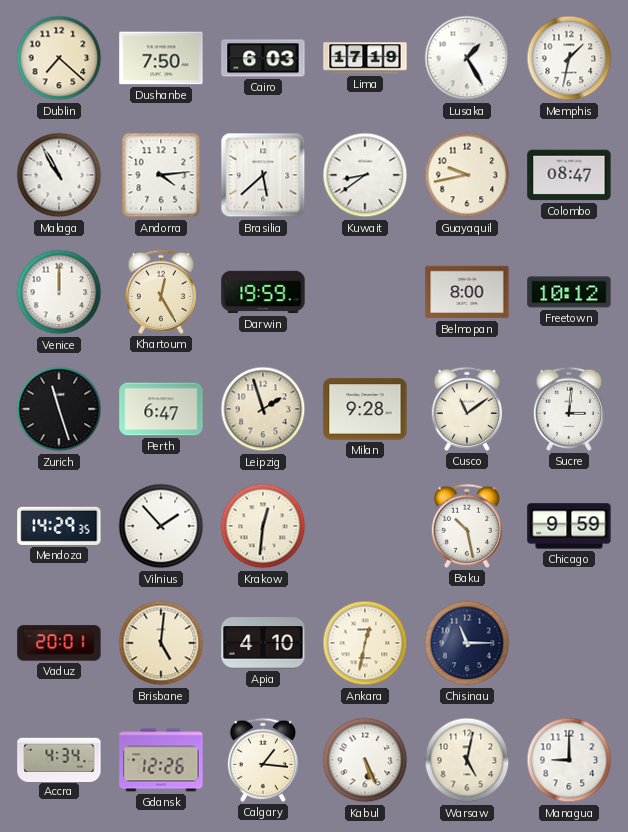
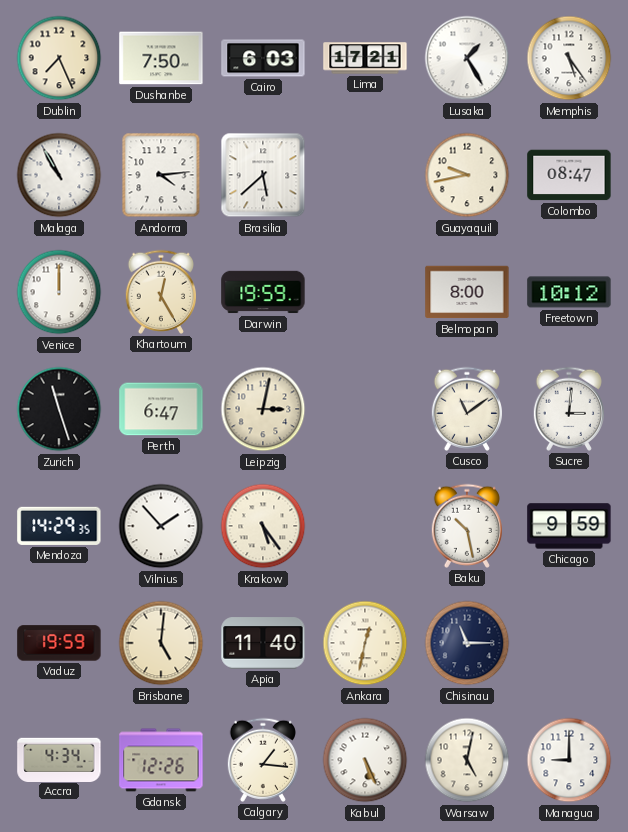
Dublin: 7:22 -> 7:26 (59, 58)
Lima: 17:19 -> 17:21 (365, 58)
Memphis: 1:32 -> 5:24 (569, 58)
Kuwait: 8:39 -> none (365, 175)
Leipzig: 1:57 -> 3:02 (263, 409)
Milan: 9:28 -> none (365, 409)
Krakow: 12:31 -> 5:24 (263, 526)
Vaduz: 20:01 -> 19:59 (59, 643)
Apia: 4:10 -> 11:40 (263, 643)
